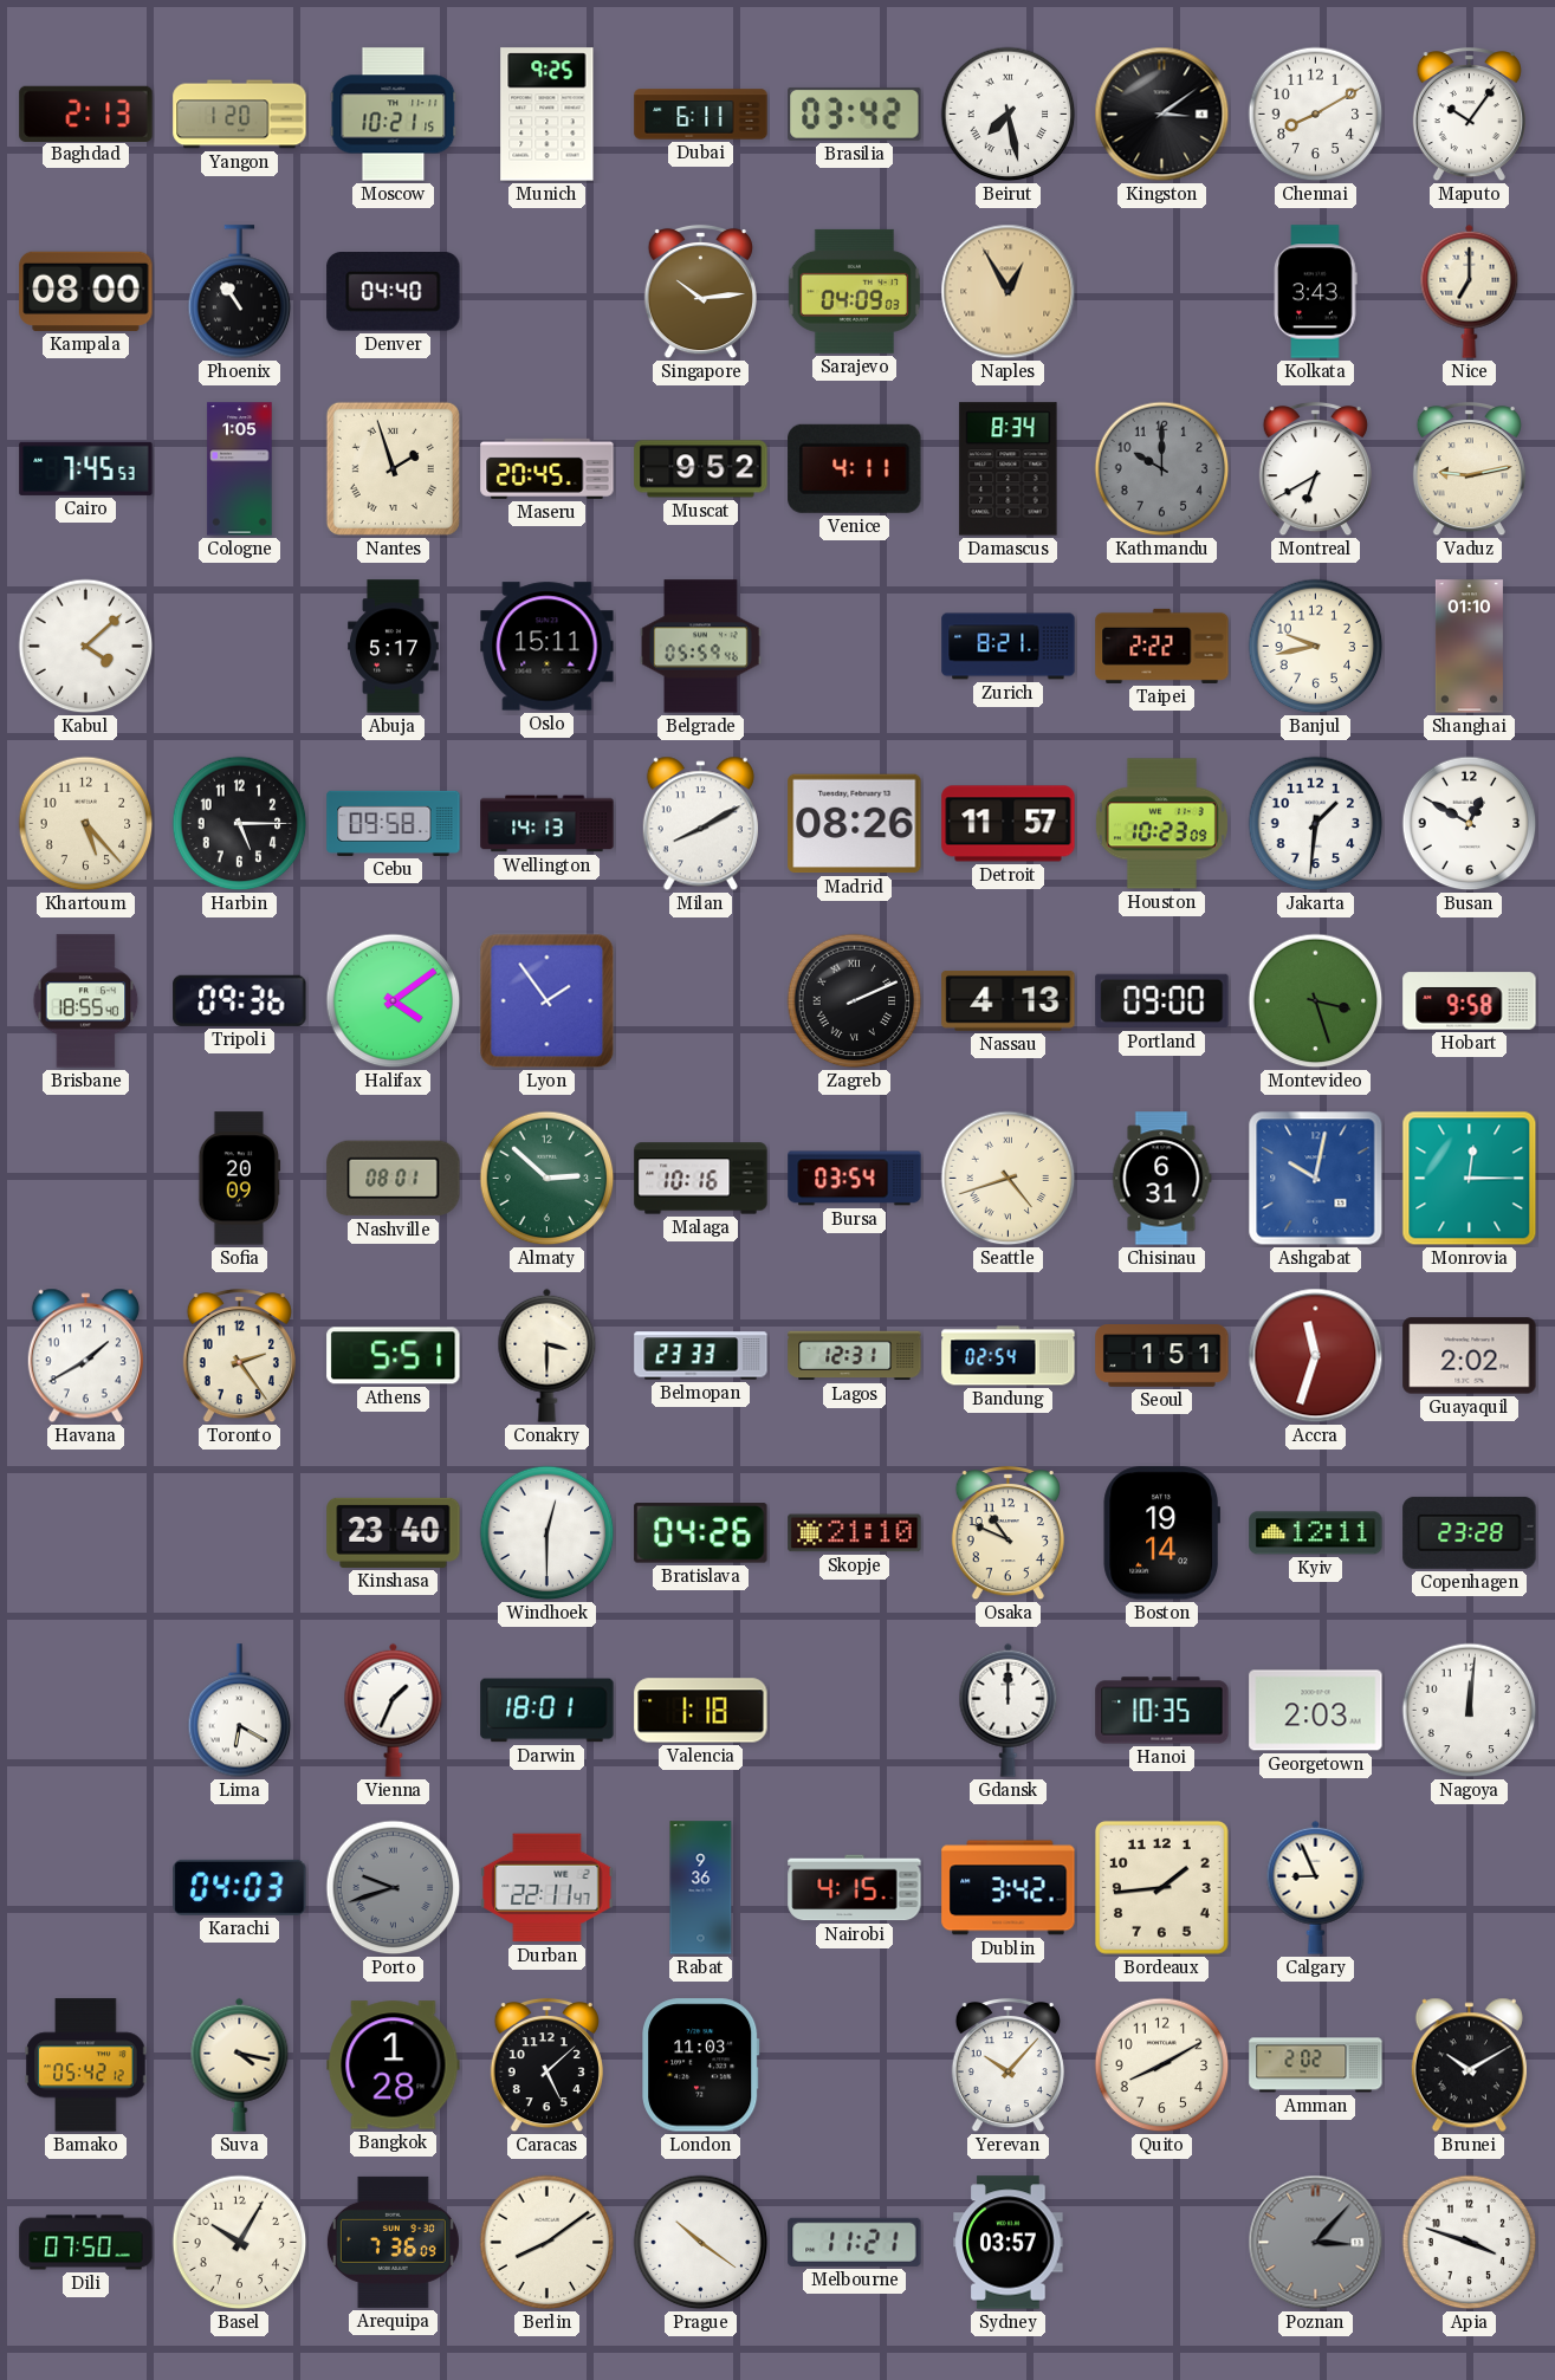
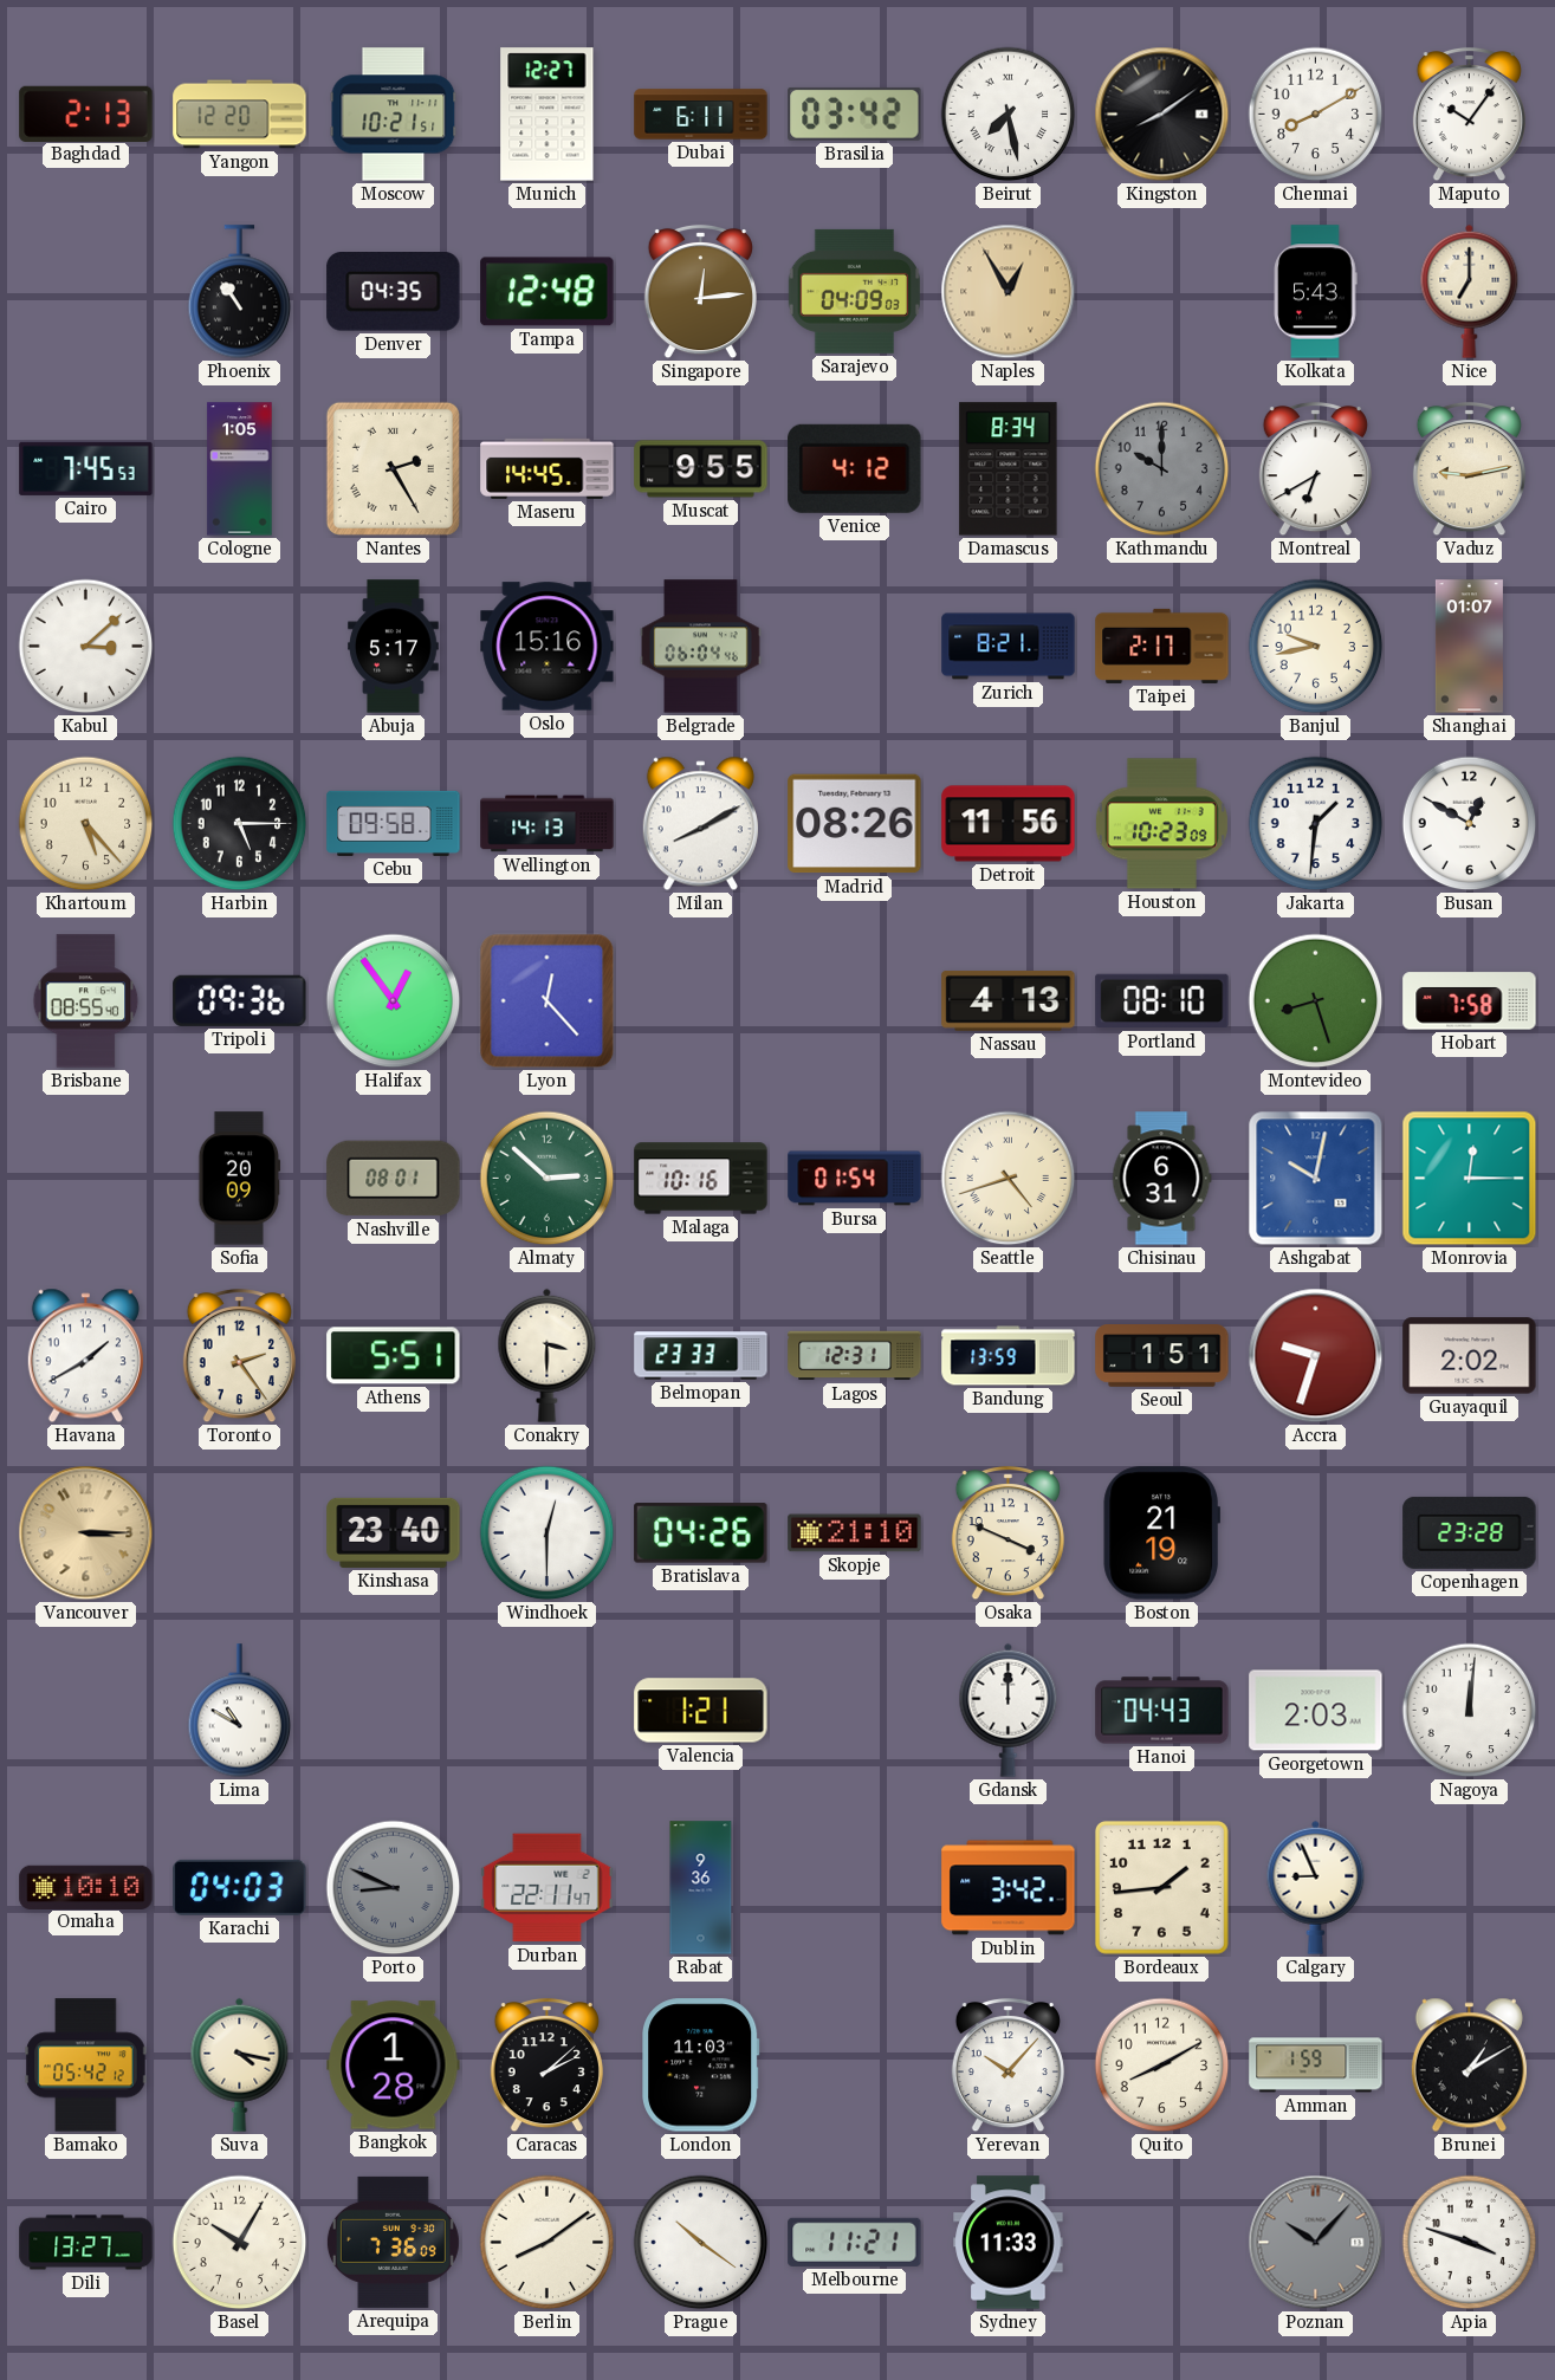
Yangon: 1:20 -> 12:20 (240, 115)
Moscow: 10:21:15 -> 10:21:51 (394, 115)
Munich: 9:25 -> 12:27 (548, 115)
Kingston: 3:09 -> 8:09 (1162, 115)
Kampala: 08:00 -> none (86, 291)
Denver: 04:40 -> 04:35 (394, 292)
Tampa: none -> 12:48 (548, 292)
Singapore: 10:14 -> 12:14 (700, 292)
Kolkata: 3:43 -> 5:43 (1316, 292)
Nantes: 1:57 -> 2:25 (393, 468)
Maseru: 20:45 -> 14:45 (548, 468)
Muscat: 9:52 -> 9:55 (701, 469)
Venice: 4:11 -> 4:12 (855, 468)
Kabul: 4:08 -> 3:08 (86, 647)
Oslo: 15:11 -> 15:16 (548, 647)
Belgrade: 05:59 -> 06:04 (701, 647)
Taipei: 2:22 -> 2:17 (1162, 646)
Shanghai: 01:10 -> 01:07 (1469, 647)
Detroit: 11:57 -> 11:56 (1009, 824)
Brisbane: 18:55 -> 08:55 (86, 1001)
Halifax: 4:09 -> 12:54 (394, 1001)
Lyon: 1:54 -> 12:23 (548, 1001)
Zagreb: 2:11 -> none (855, 1001)
Portland: 09:00 -> 08:10 (1162, 1001)
Montevideo: 3:27 -> 8:27 (1316, 1001)
Hobart: 9:58 -> 7:58 (1470, 1001)
Bursa: 03:54 -> 01:54 (855, 1179)
Bandung: 02:54 -> 13:59 (1009, 1356)
Accra: 11:33 -> 9:33 (1316, 1356)
Vancouver: none -> 3:15 (86, 1533)
Osaka: 10:49 -> 3:49 (1007, 1533)
Boston: 19:14 -> 21:19 (1161, 1533)
Kyiv: 12:11 -> none (1316, 1533)
Lima: 6:20 -> 10:50 (240, 1711)
Vienna: 1:34 -> none (394, 1710)
Darwin: 18:01 -> none (548, 1711)
Valencia: 1:18 -> 1:21 (701, 1711)
Hanoi: 10:35 -> 04:43 (1162, 1711)
Omaha: none -> 10:10 (86, 1887)
Porto: 9:42 -> 8:49 (394, 1888)
Nairobi: 4:15 -> none (855, 1888)
Caracas: 5:08 -> 2:08 (546, 2066)
Amman: 2:02 -> 1:59 (1316, 2066)
Brunei: 10:10 -> 1:10 (1469, 2066)
Dili: 07:50 -> 13:27 (86, 2243)
Sydney: 03:57 -> 11:33 (1009, 2243)
Poznan: 3:07 -> 10:07 (1316, 2243)
